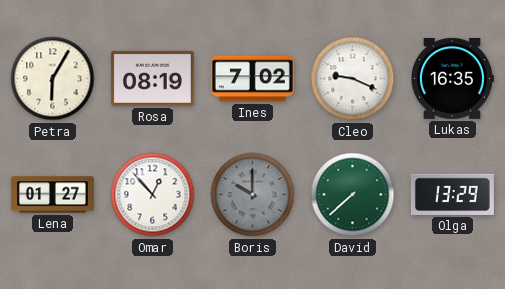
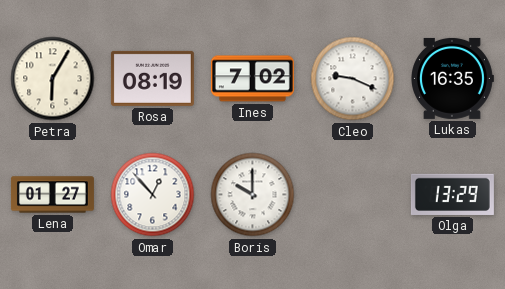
Boris dial: grey -> white (253, 195)
David: 7:38 -> none (353, 195)
